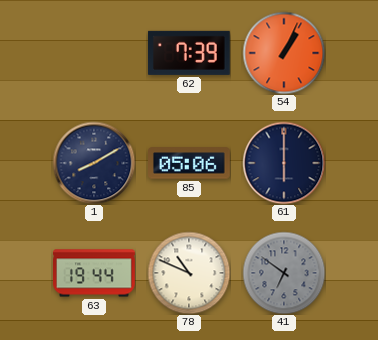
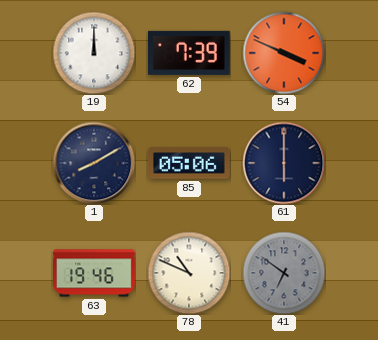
19: none -> 12:00 (94, 53)
54: 1:04 -> 3:49 (284, 53)
63: 19:44 -> 19:46 (95, 273)
